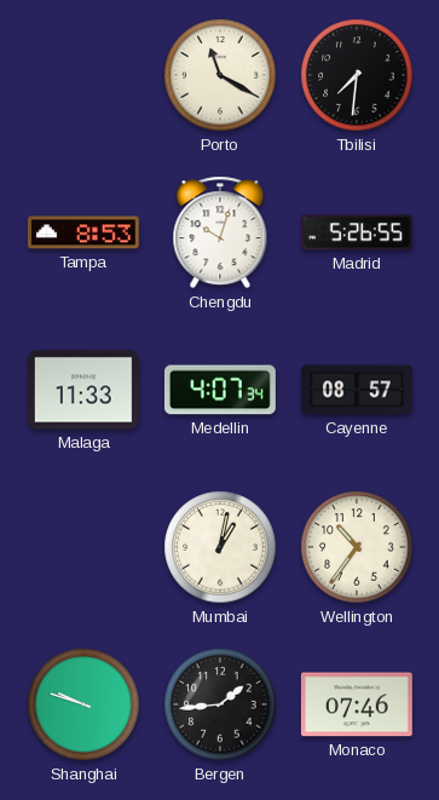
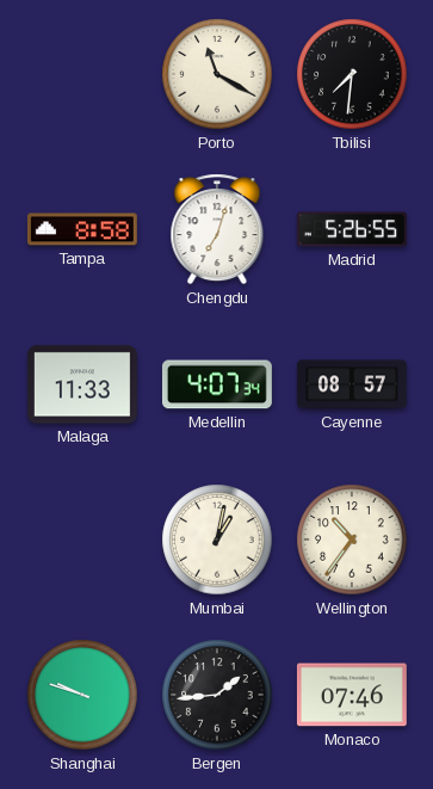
Tampa: 8:53 -> 8:58 (82, 229)
Chengdu: 10:03 -> 7:03 (217, 229)
